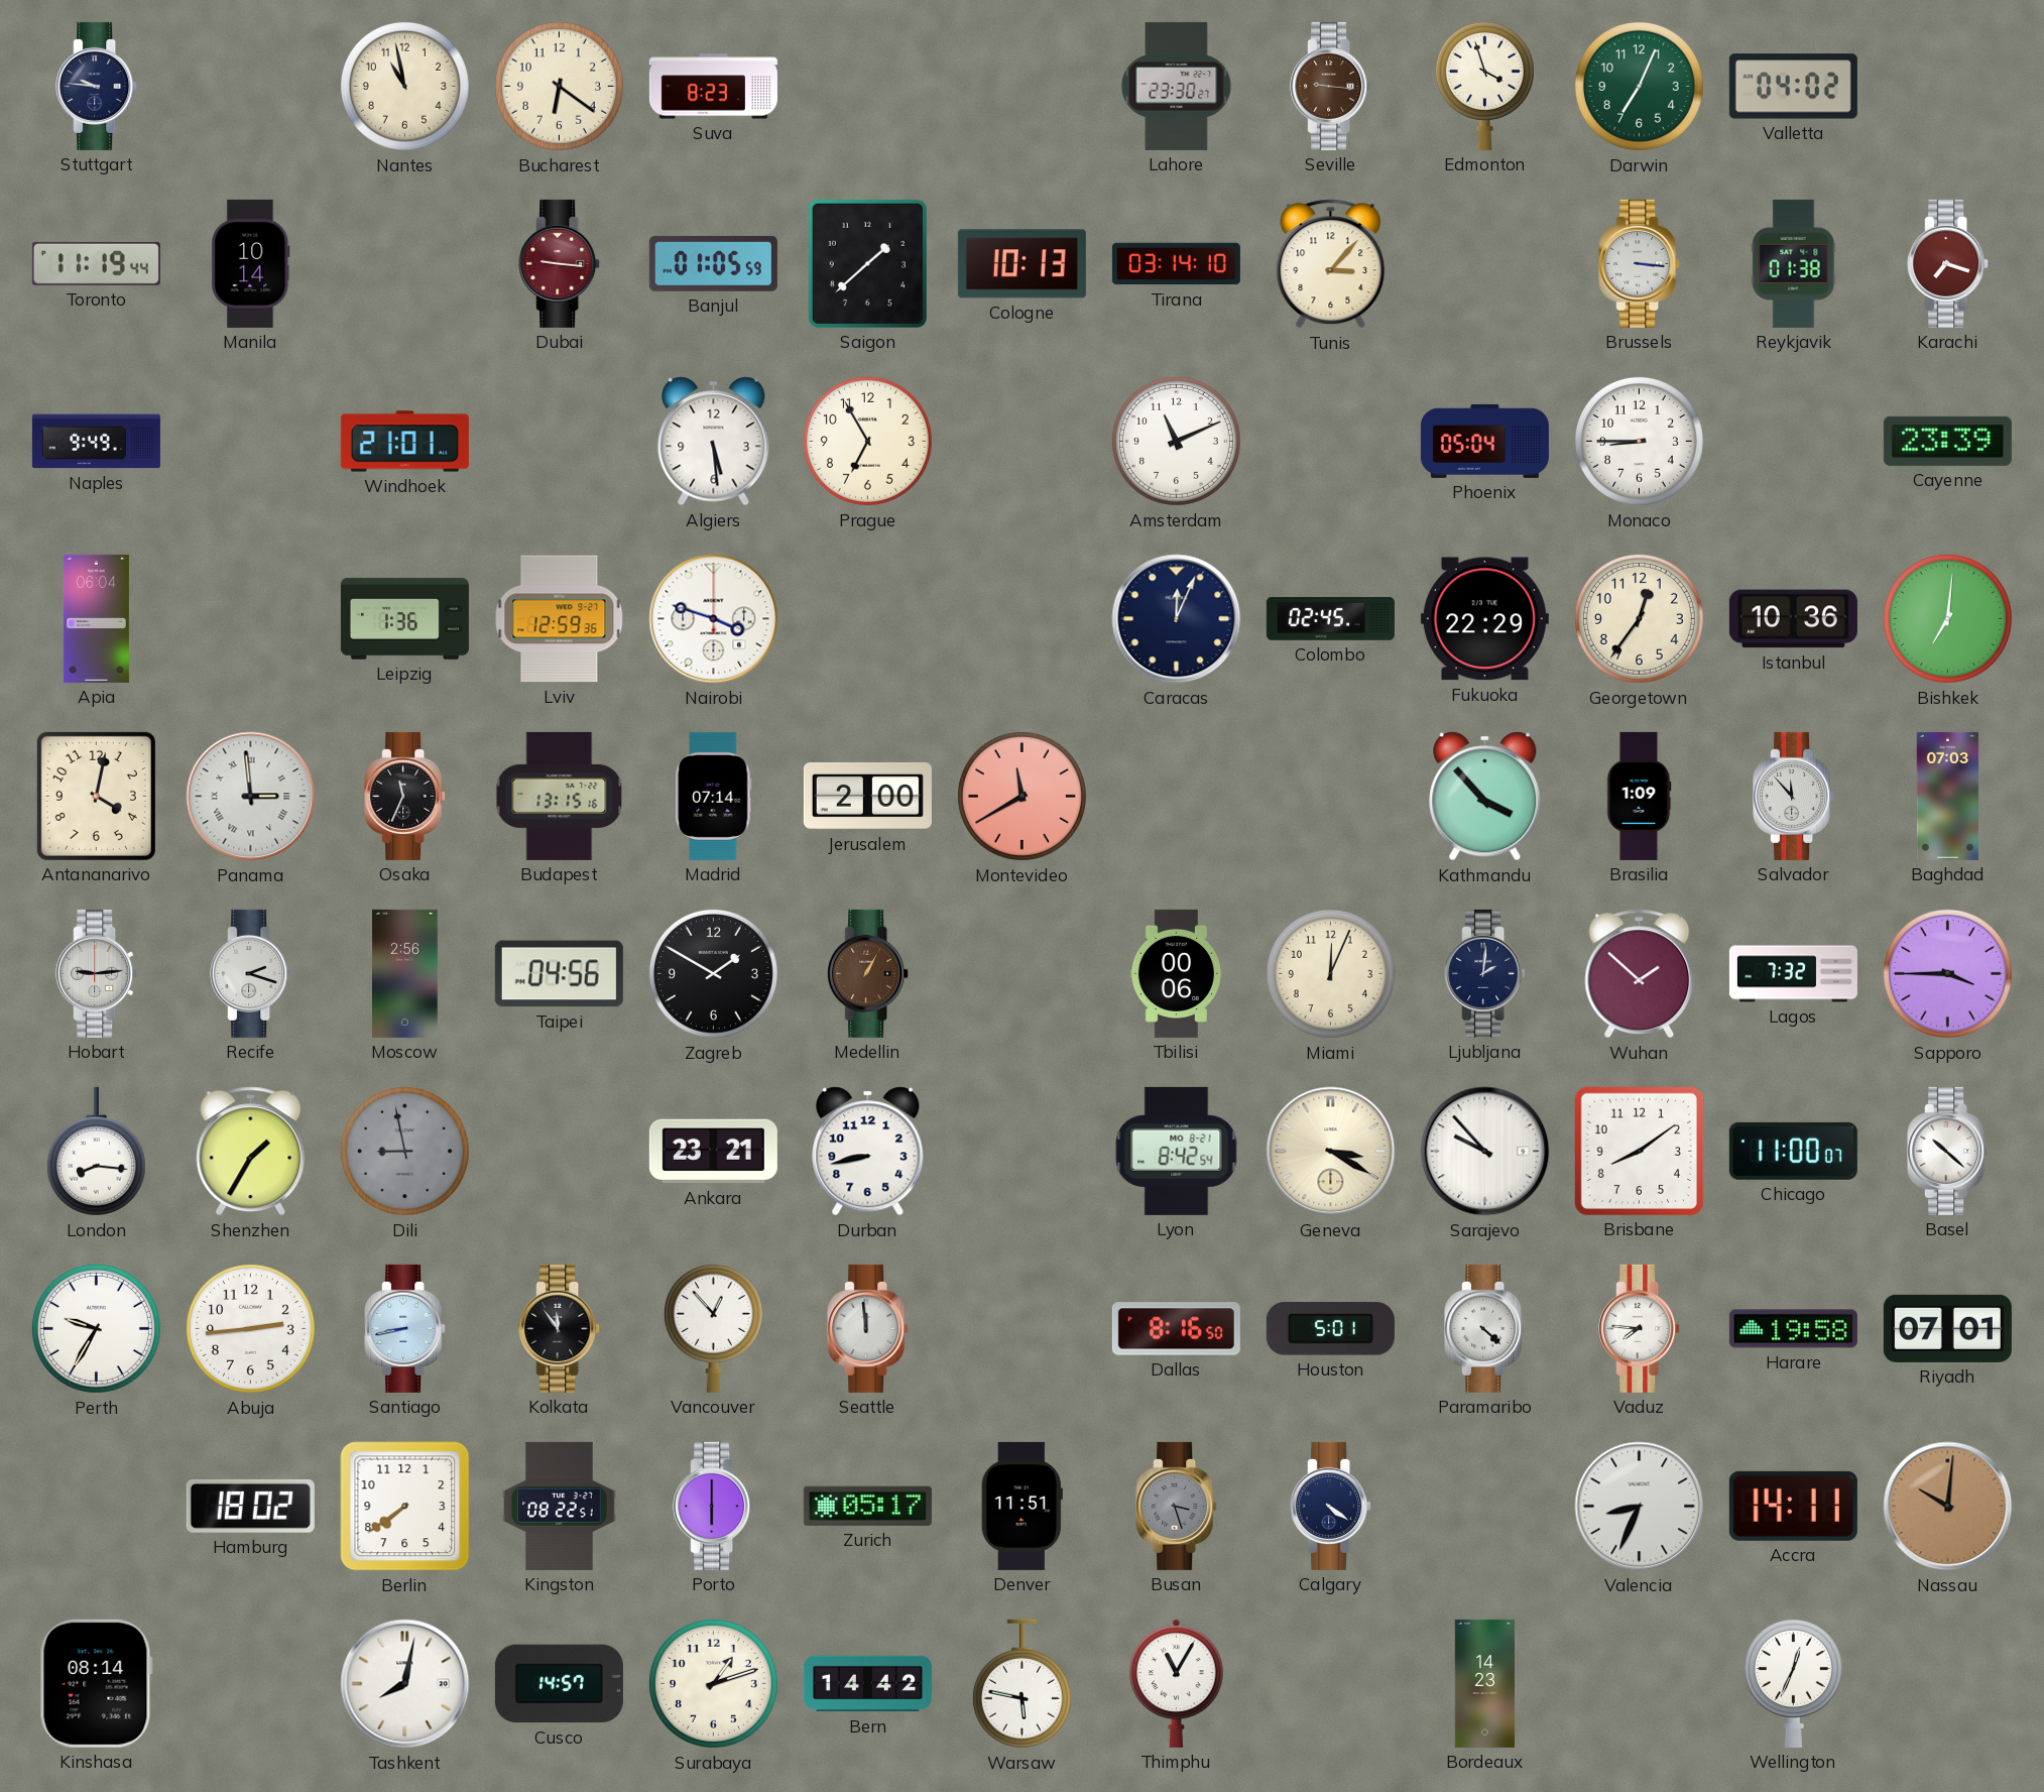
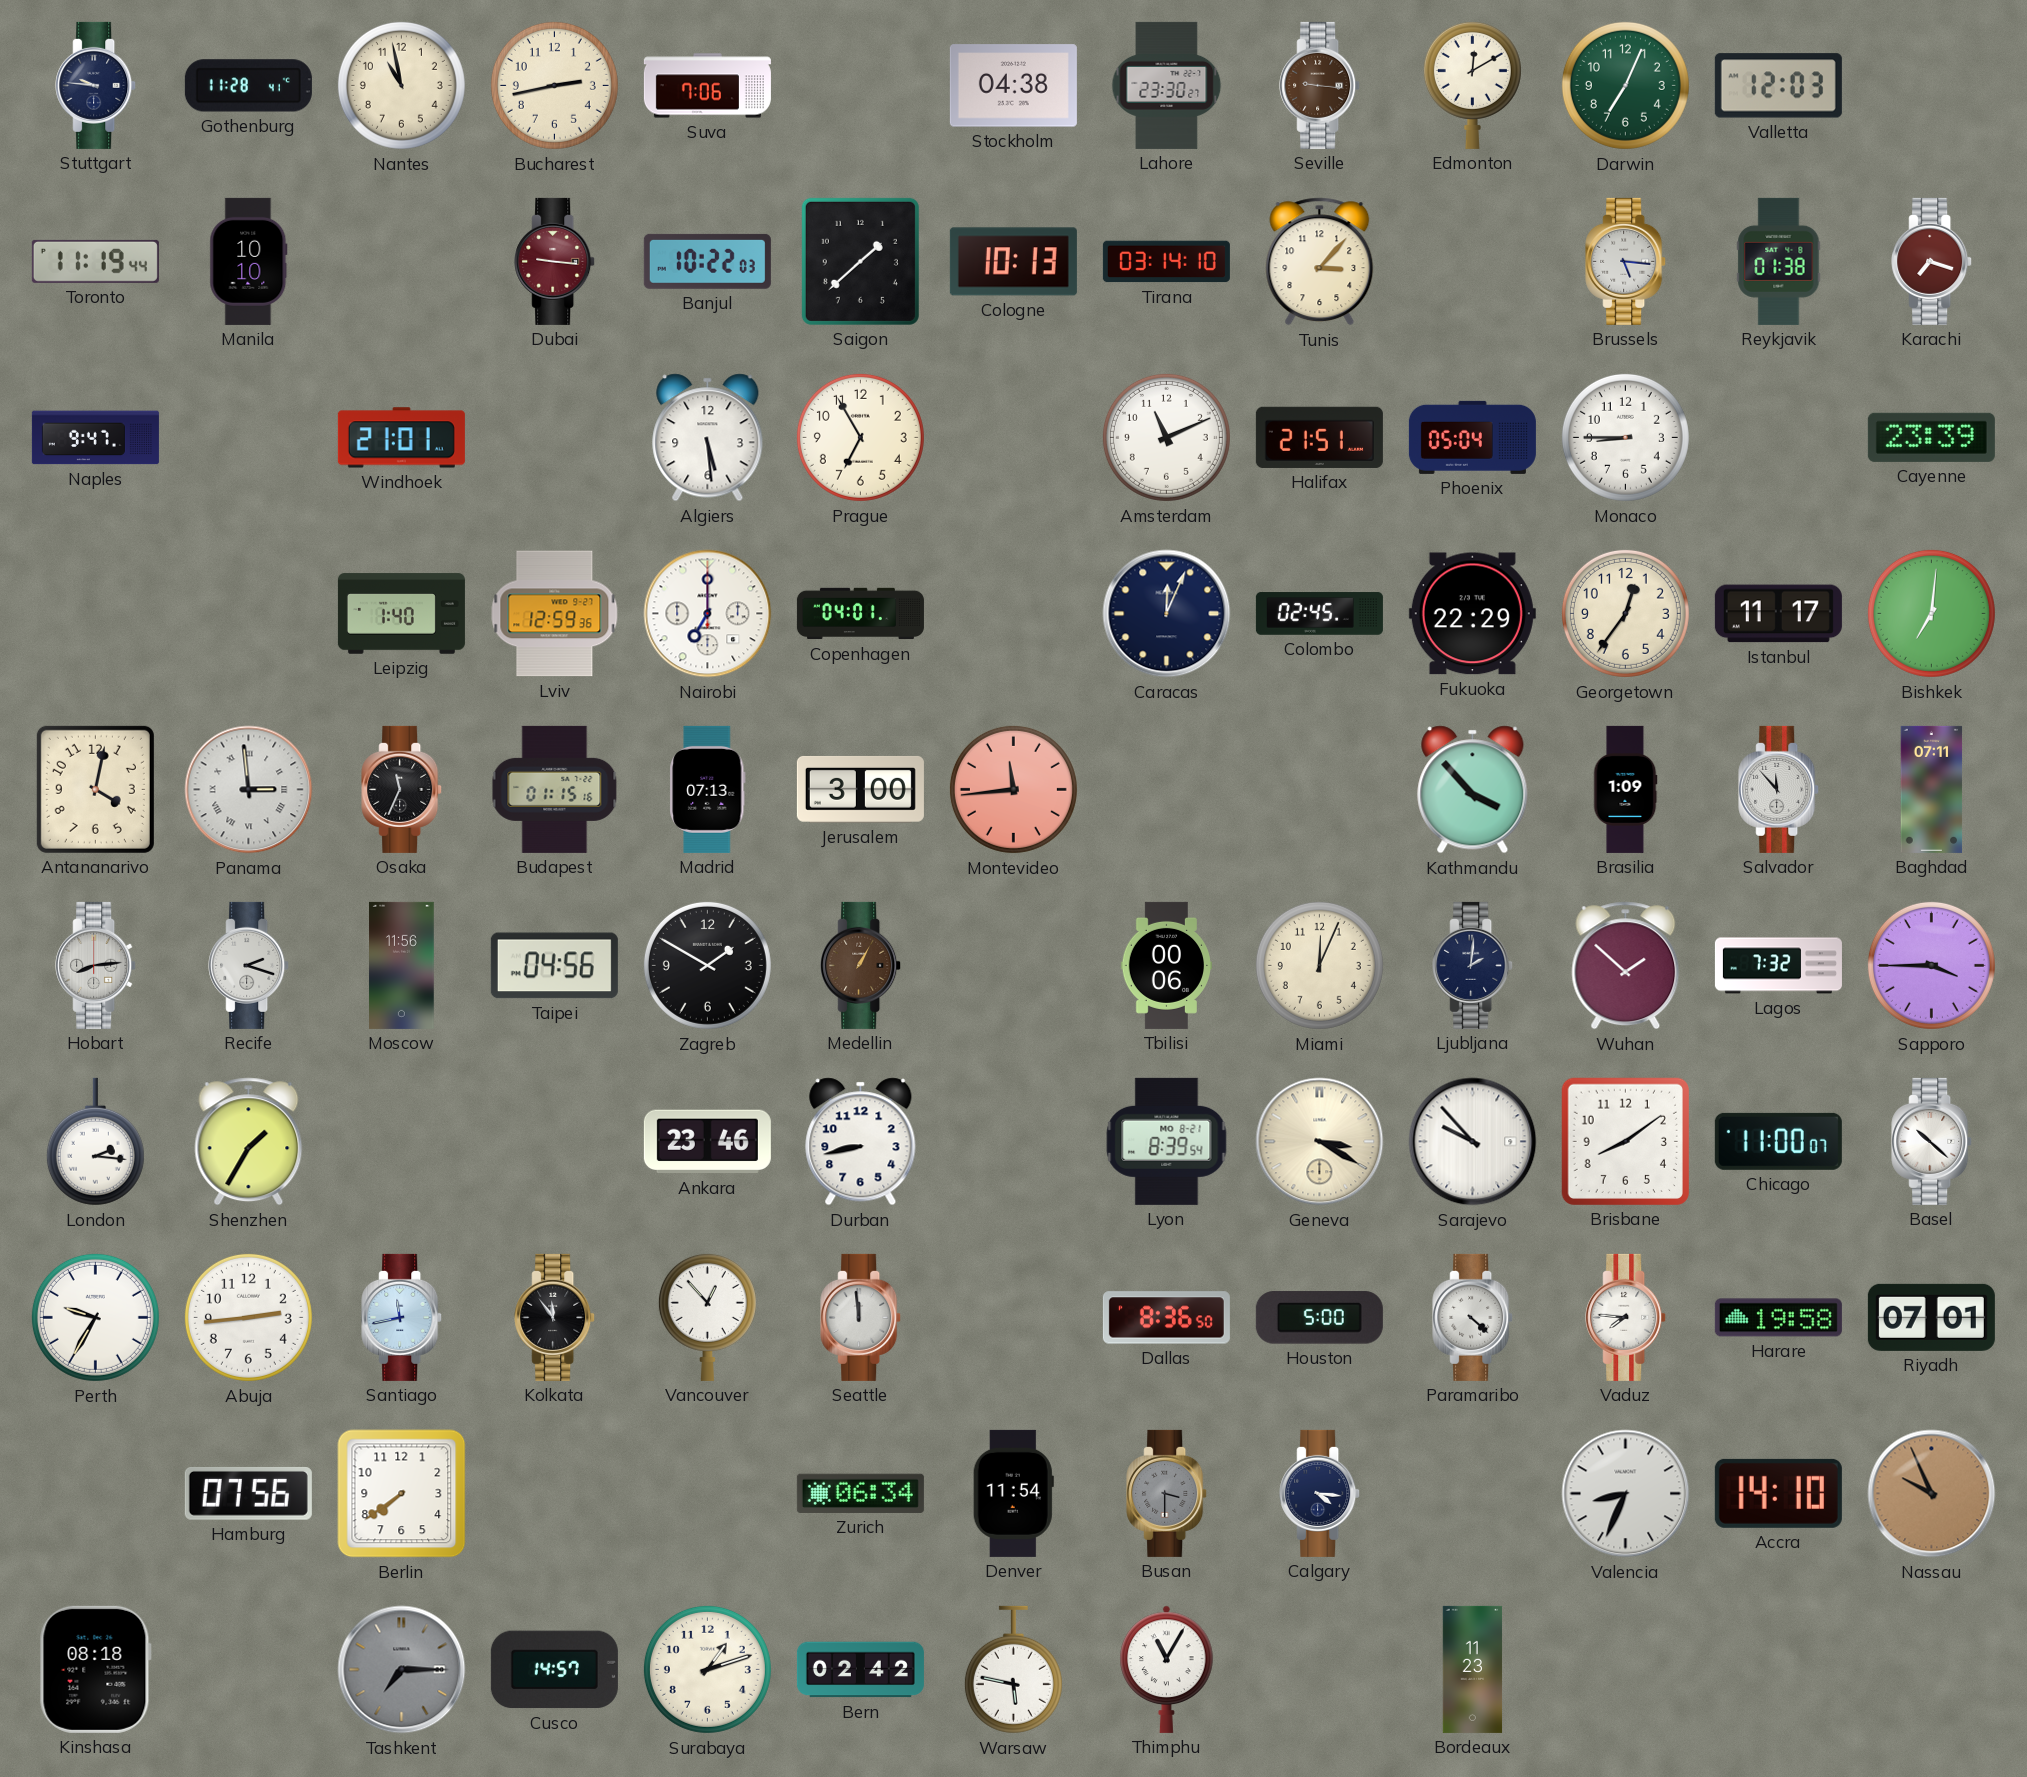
Gothenburg: none -> 11:28 (248, 86)
Bucharest: 6:21 -> 2:43 (554, 85)
Suva: 8:23 -> 7:06 (707, 86)
Stockholm: none -> 04:38 (1013, 86)
Edmonton: 3:57 -> 12:10 (1472, 85)
Valletta: 04:02 -> 12:03 (1778, 86)
Manila: 10:14 -> 10:10 (249, 261)
Banjul: 01:05 -> 10:22 (707, 261)
Brussels: 3:16 -> 5:16 (1626, 261)
Naples: 9:49 -> 9:47 (95, 438)
Halifax: none -> 21:51 (1319, 437)
Apia: 06:04 -> none (96, 618)
Leipzig: 1:36 -> 1:40 (401, 614)
Nairobi: 3:48 -> 7:00 (708, 614)
Copenhagen: none -> 04:01 (860, 614)
Istanbul: 10:36 -> 11:17 (1778, 614)
Budapest: 13:15 -> 01:15 (555, 789)
Madrid: 07:14 -> 07:13 (708, 789)
Jerusalem: 2:00 -> 3:00 (860, 789)
Montevideo: 11:40 -> 11:44 (1013, 789)
Baghdad: 07:03 -> 07:11 (1932, 789)
Hobart: 9:14 -> 8:14 (96, 965)
Moscow: 2:56 -> 11:56 (402, 965)
London: 8:16 -> 2:16 (95, 1142)
Dili: 8:58 -> none (404, 1151)
Ankara: 23:21 -> 23:46 (707, 1142)
Lyon: 8:42 -> 8:39 (1167, 1141)
Santiago: 8:43 -> 11:43 (402, 1317)
Dallas: 8:16 -> 8:36 (1166, 1318)
Houston: 5:01 -> 5:00 (1319, 1318)
Hamburg: 18:02 -> 07:56 (248, 1493)
Kingston: 08:22 -> none (560, 1506)
Porto: 6:00 -> none (714, 1506)
Zurich: 05:17 -> 06:34 (860, 1493)
Denver: 11:51 -> 11:54 (1013, 1493)
Busan: 3:27 -> 3:30 (1167, 1493)
Calgary: 4:21 -> 4:16 (1320, 1493)
Accra: 14:11 -> 14:10 (1778, 1493)
Nassau: 10:01 -> 9:56 (1932, 1494)
Kinshasa: 08:14 -> 08:18 (95, 1669)
Tashkent: 8:02 -> 7:15 (402, 1670)
Tashkent dial: white -> grey (402, 1670)
Bern: 14:42 -> 02:42 (860, 1670)
Bordeaux: 14:23 -> 11:23 (1473, 1669)
Wellington: 12:34 -> none (1793, 1683)
